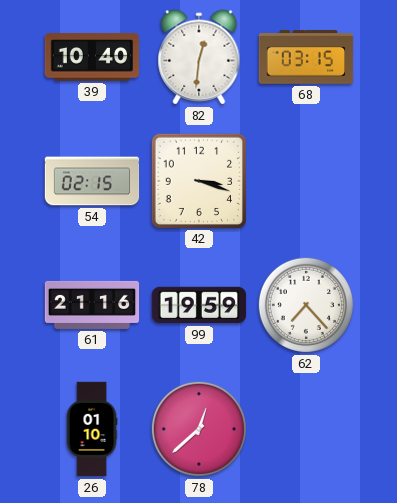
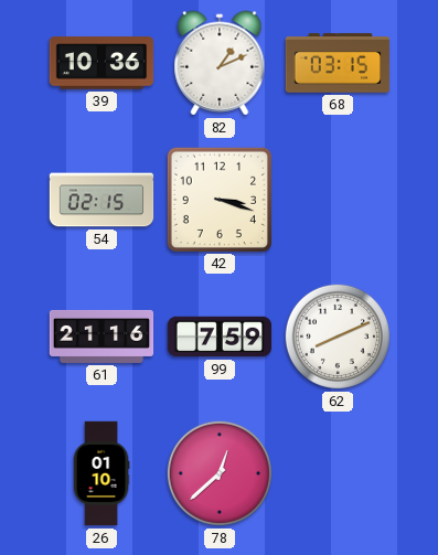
39: 10:40 -> 10:36 (102, 63)
82: 12:31 -> 1:11 (220, 63)
99: 19:59 -> 7:59 (220, 337)
62: 7:23 -> 8:11 (338, 337)
